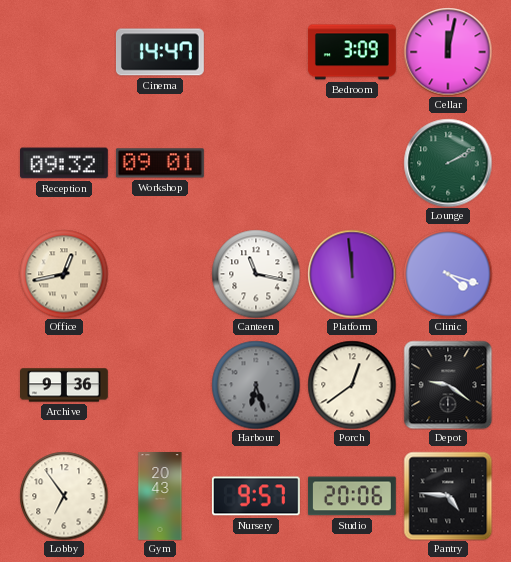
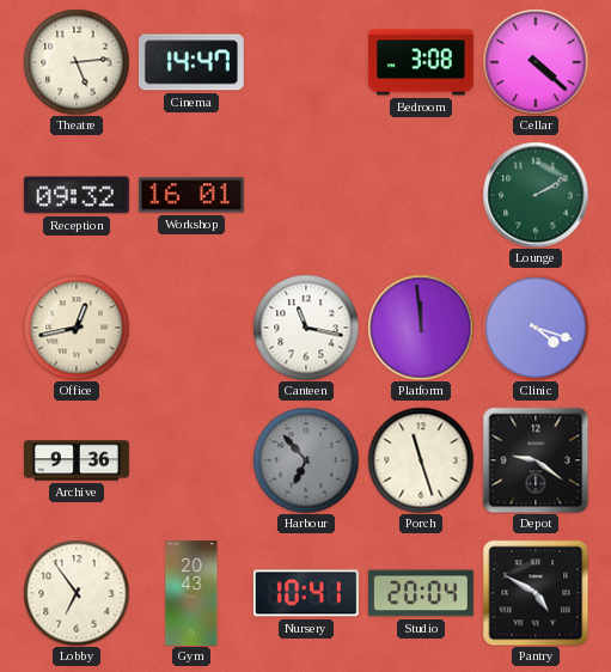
Theatre: none -> 5:14 (77, 62)
Bedroom: 3:09 -> 3:08 (421, 62)
Cellar: 12:02 -> 4:22 (536, 62)
Workshop: 09:01 -> 16:01 (191, 195)
Harbour: 6:27 -> 6:53 (306, 460)
Porch: 12:39 -> 11:27 (421, 460)
Nursery: 9:57 -> 10:41 (306, 593)
Studio: 20:06 -> 20:04 (421, 593)
Pantry: 4:46 -> 4:50 (536, 593)
